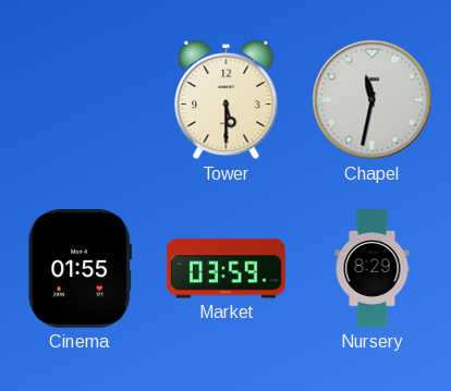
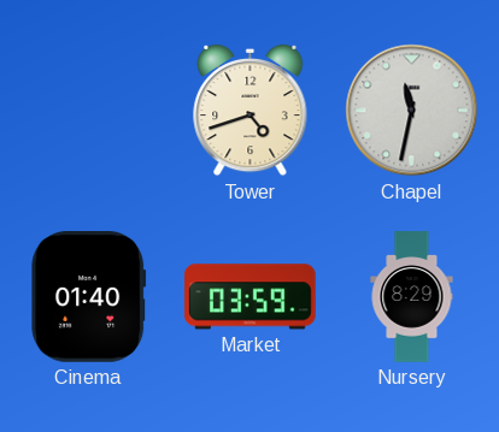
Tower: 5:30 -> 4:42 (251, 111)
Cinema: 01:55 -> 01:40 (89, 297)
